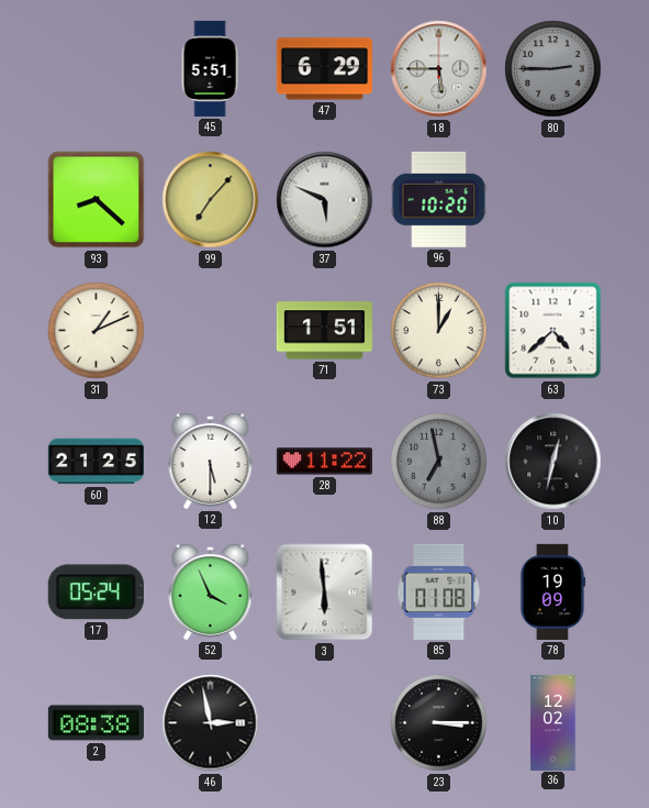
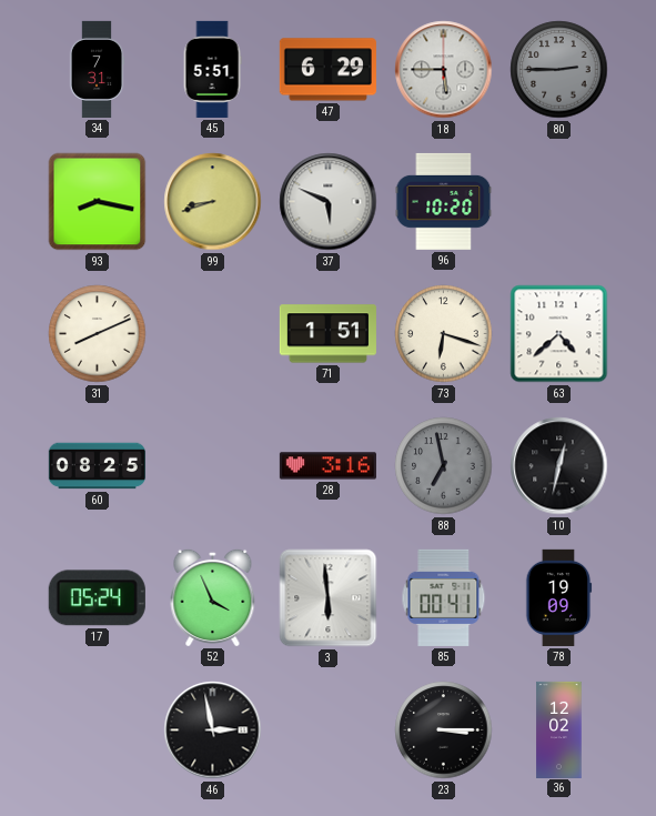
34: none -> 7:31 (97, 69)
93: 8:22 -> 8:17 (98, 202)
99: 7:07 -> 8:42 (213, 202)
31: 1:11 -> 8:11 (98, 334)
73: 1:00 -> 6:18 (444, 334)
60: 21:25 -> 08:25 (97, 466)
12: 5:30 -> none (211, 461)
28: 11:22 -> 3:16 (327, 466)
85: 01:08 -> 00:41 (444, 597)
2: 08:38 -> none (96, 723)
